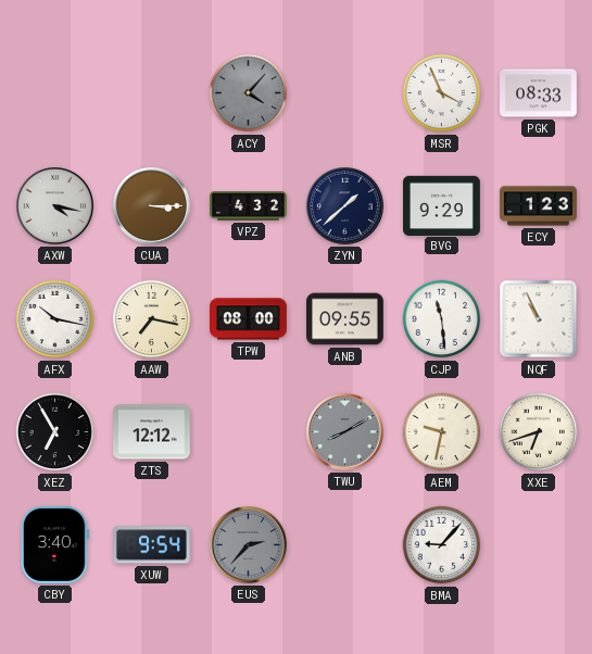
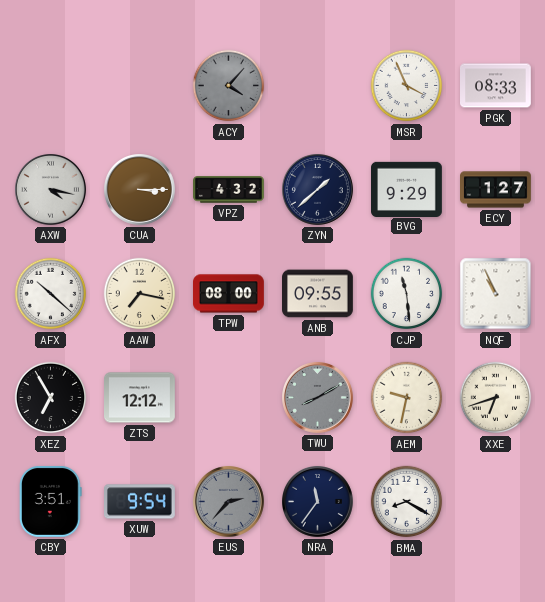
ECY: 1:23 -> 1:27 (496, 190)
AFX: 10:17 -> 10:22 (51, 294)
CBY: 3:40 -> 3:51 (51, 501)
NRA: none -> 11:36 (318, 502)
BMA: 9:07 -> 8:20 (407, 502)
